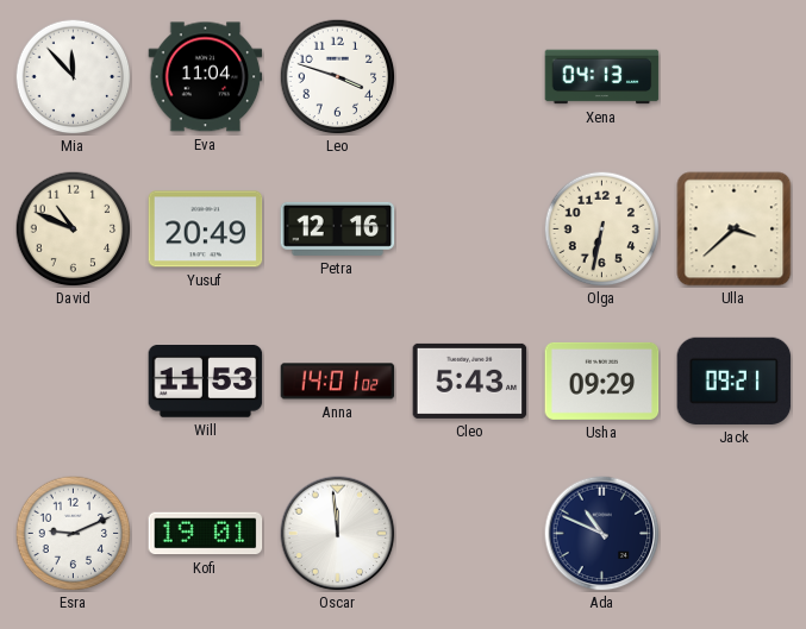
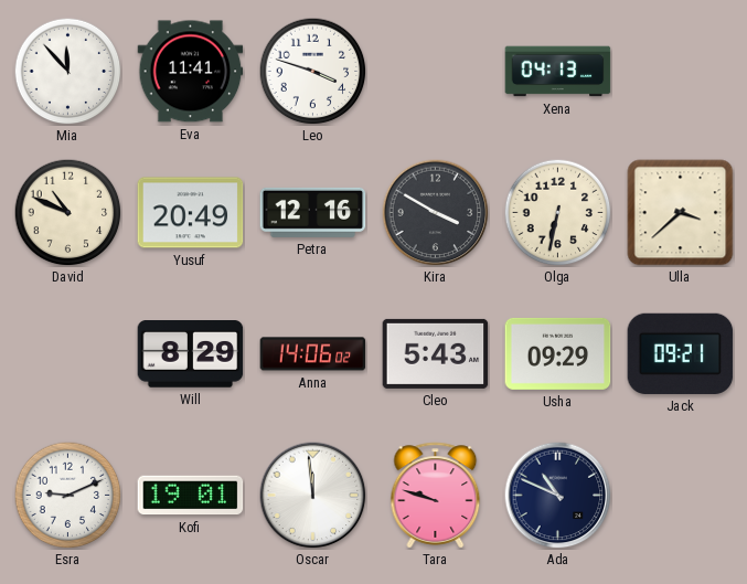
Eva: 11:04 -> 11:41 (191, 72)
Kira: none -> 3:50 (436, 213)
Will: 11:53 -> 8:29 (191, 354)
Anna: 14:01 -> 14:06 (313, 354)
Tara: none -> 9:48 (436, 496)
